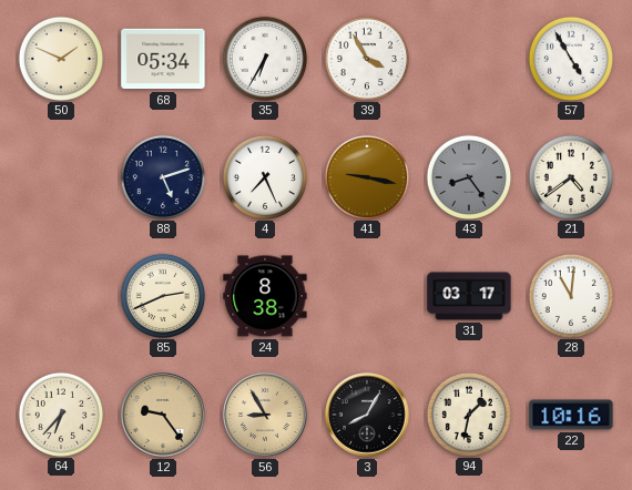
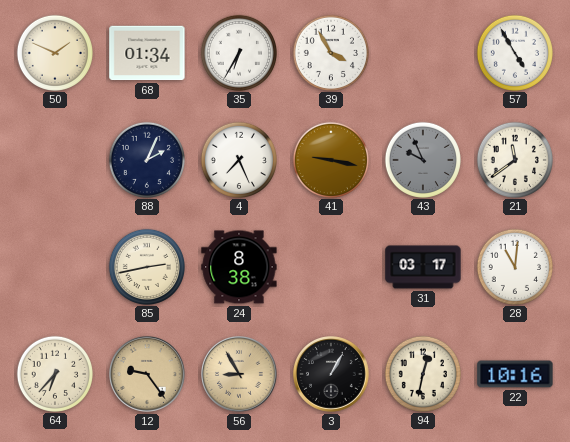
68: 05:34 -> 01:34 (147, 53)
88: 5:12 -> 2:04 (146, 159)
43: 8:24 -> 9:56 (422, 159)
21: 4:39 -> 11:39 (514, 159)
85: 2:41 -> 2:43 (146, 266)
3: 8:05 -> 1:05 (332, 375)
94: 1:32 -> 12:32 (422, 373)
